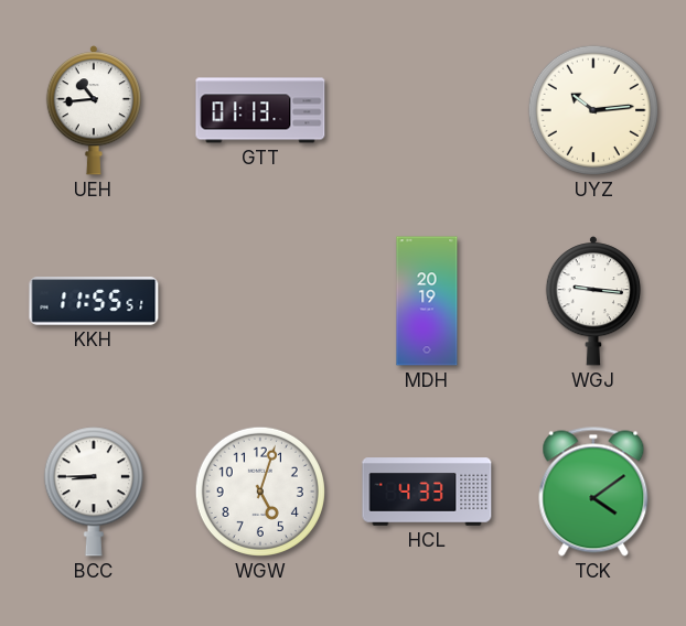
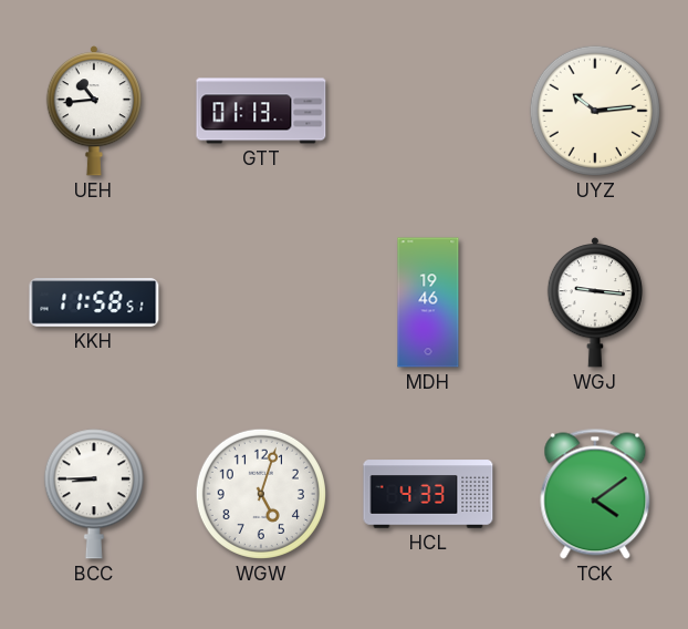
KKH: 11:55 -> 11:58 (94, 302)
MDH: 20:19 -> 19:46 (428, 302)
